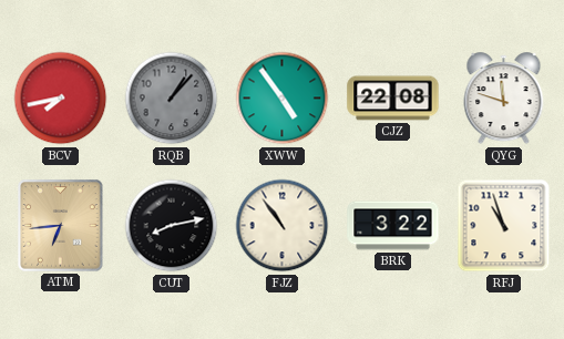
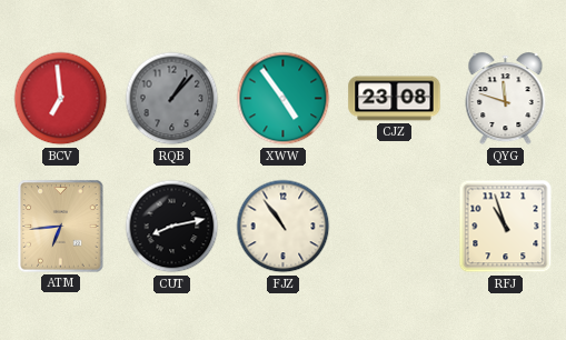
BCV: 7:43 -> 6:59 (61, 99)
CJZ: 22:08 -> 23:08 (395, 99)
BRK: 3:22 -> none (393, 226)
